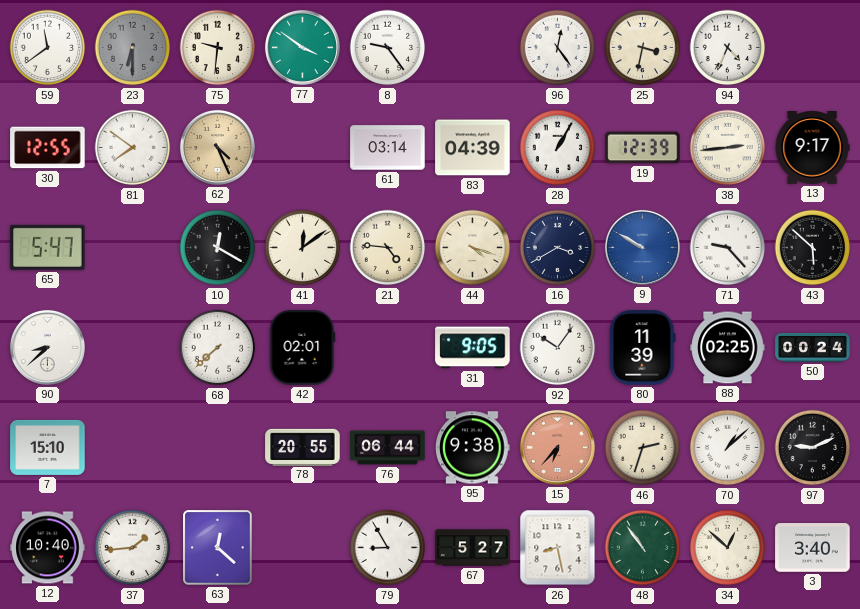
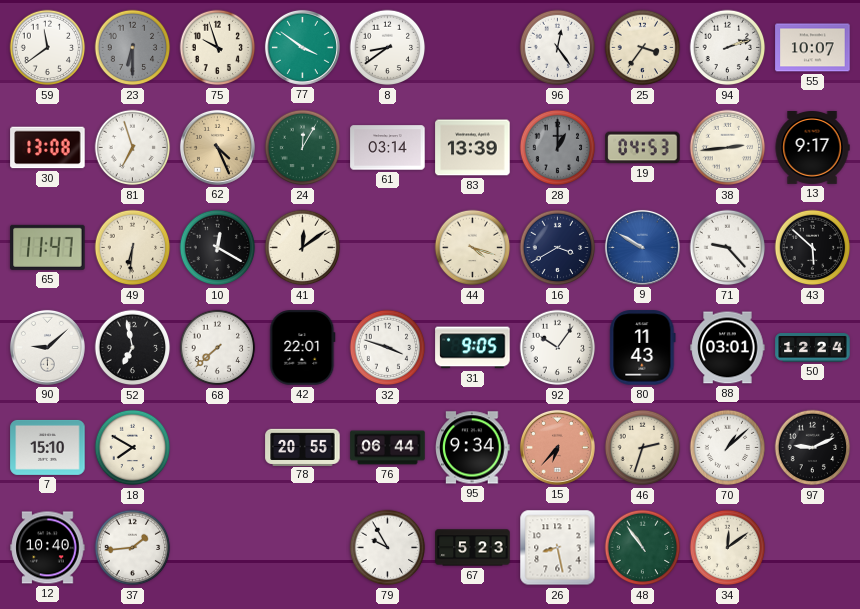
75: 9:31 -> 9:57 (218, 48)
8: 9:24 -> 8:39 (388, 48)
25: 3:32 -> 3:36 (643, 48)
94: 4:34 -> 2:12 (728, 48)
55: none -> 10:07 (813, 48)
30: 12:55 -> 13:08 (48, 148)
81: 7:51 -> 6:57 (133, 148)
24: none -> 12:05 (303, 148)
83: 04:39 -> 13:39 (473, 148)
28: 1:05 -> 1:00 (558, 148)
28 dial: white -> grey (558, 148)
19: 12:39 -> 04:53 (643, 148)
65: 5:47 -> 11:47 (48, 247)
49: none -> 6:31 (133, 248)
21: 4:46 -> none (388, 248)
90: 8:38 -> 9:08 (47, 347)
52: none -> 6:58 (133, 348)
42: 02:01 -> 22:01 (303, 348)
32: none -> 3:48 (388, 348)
80: 11:39 -> 11:43 (643, 348)
88: 02:25 -> 03:01 (728, 348)
50: 00:24 -> 12:24 (813, 348)
18: none -> 7:50 (133, 448)
95: 9:38 -> 9:34 (473, 448)
63: 12:22 -> none (218, 548)
79: 8:55 -> 9:55 (388, 548)
67: 5:27 -> 5:23 (473, 548)
34: 12:52 -> 12:09 (728, 548)
3: 3:40 -> none (813, 548)
